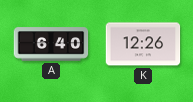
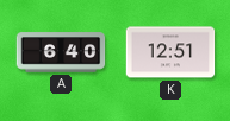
K: 12:26 -> 12:51 (170, 52)
